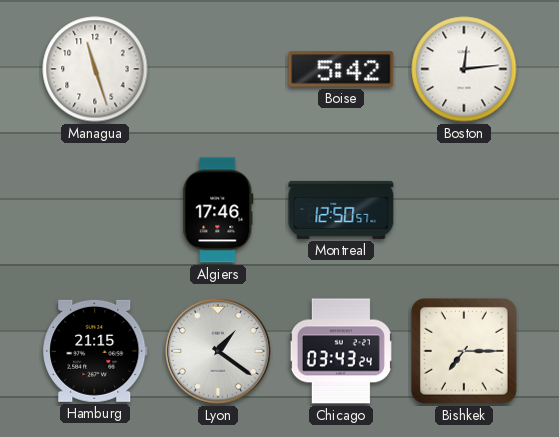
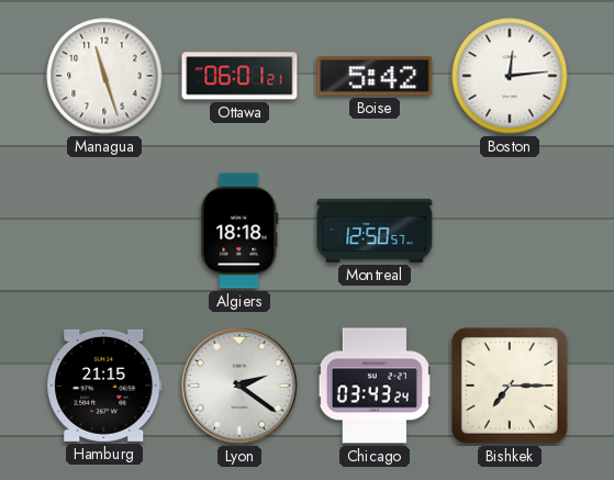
Ottawa: none -> 06:01 (239, 76)
Algiers: 17:46 -> 18:18 (239, 231)
Lyon: 1:21 -> 2:21 (241, 387)
